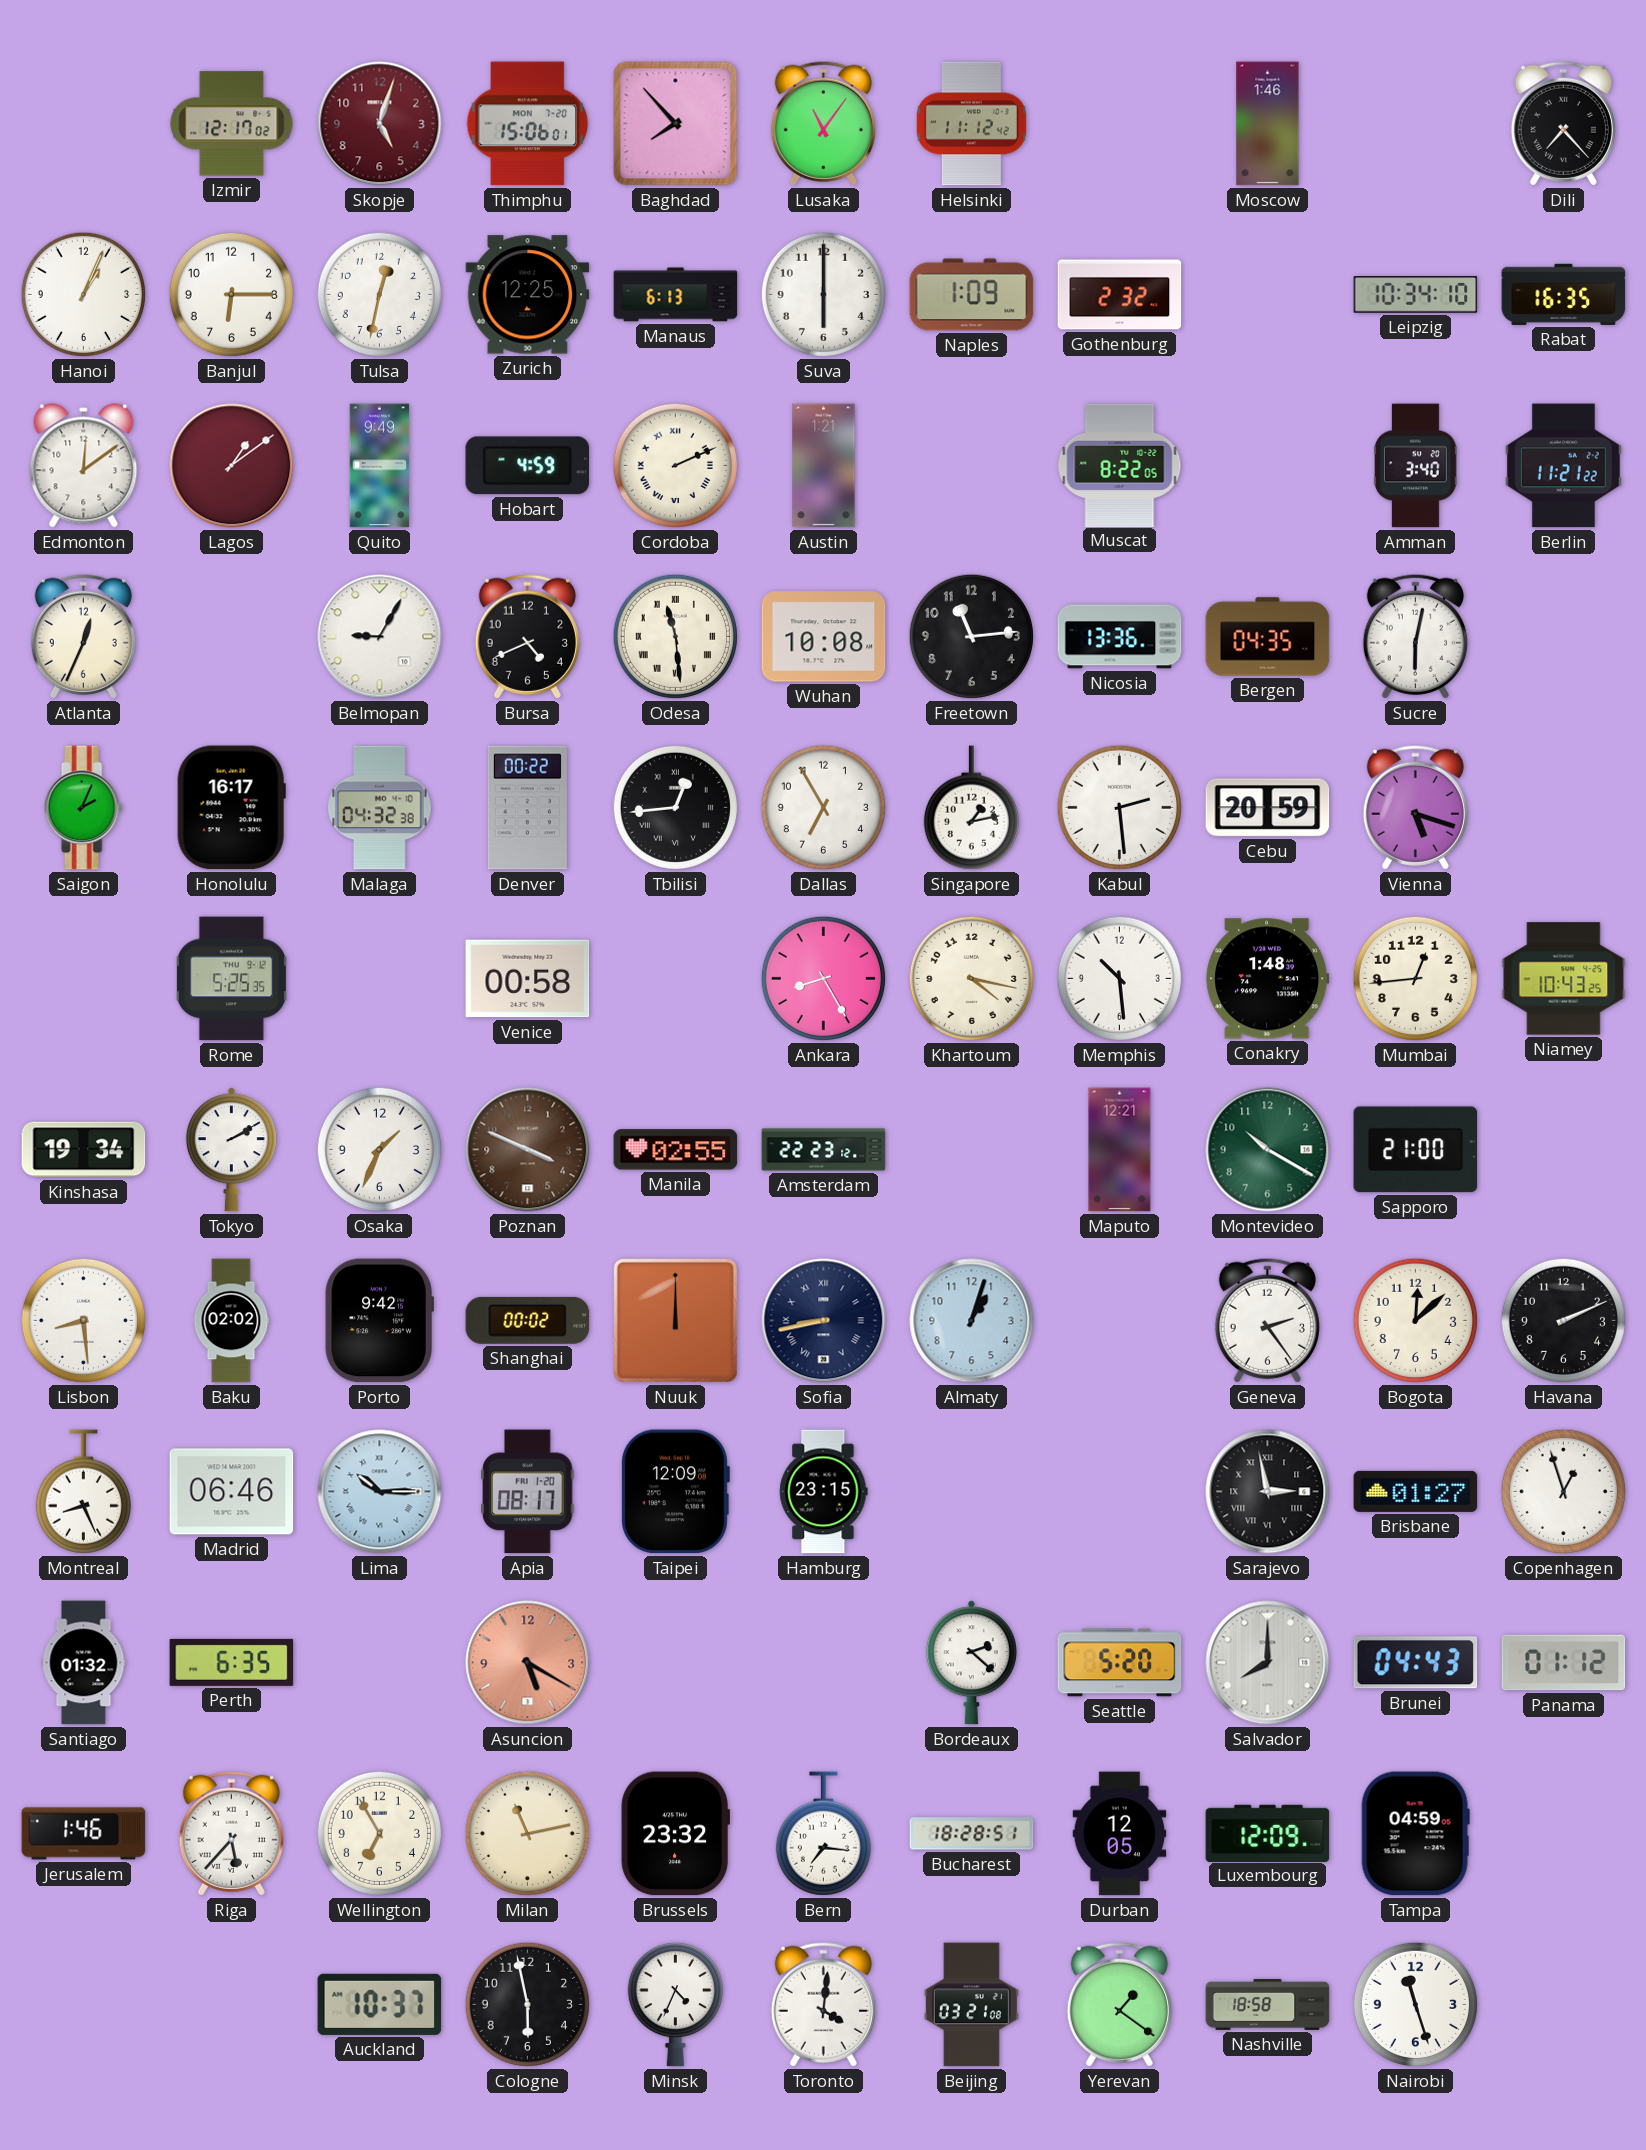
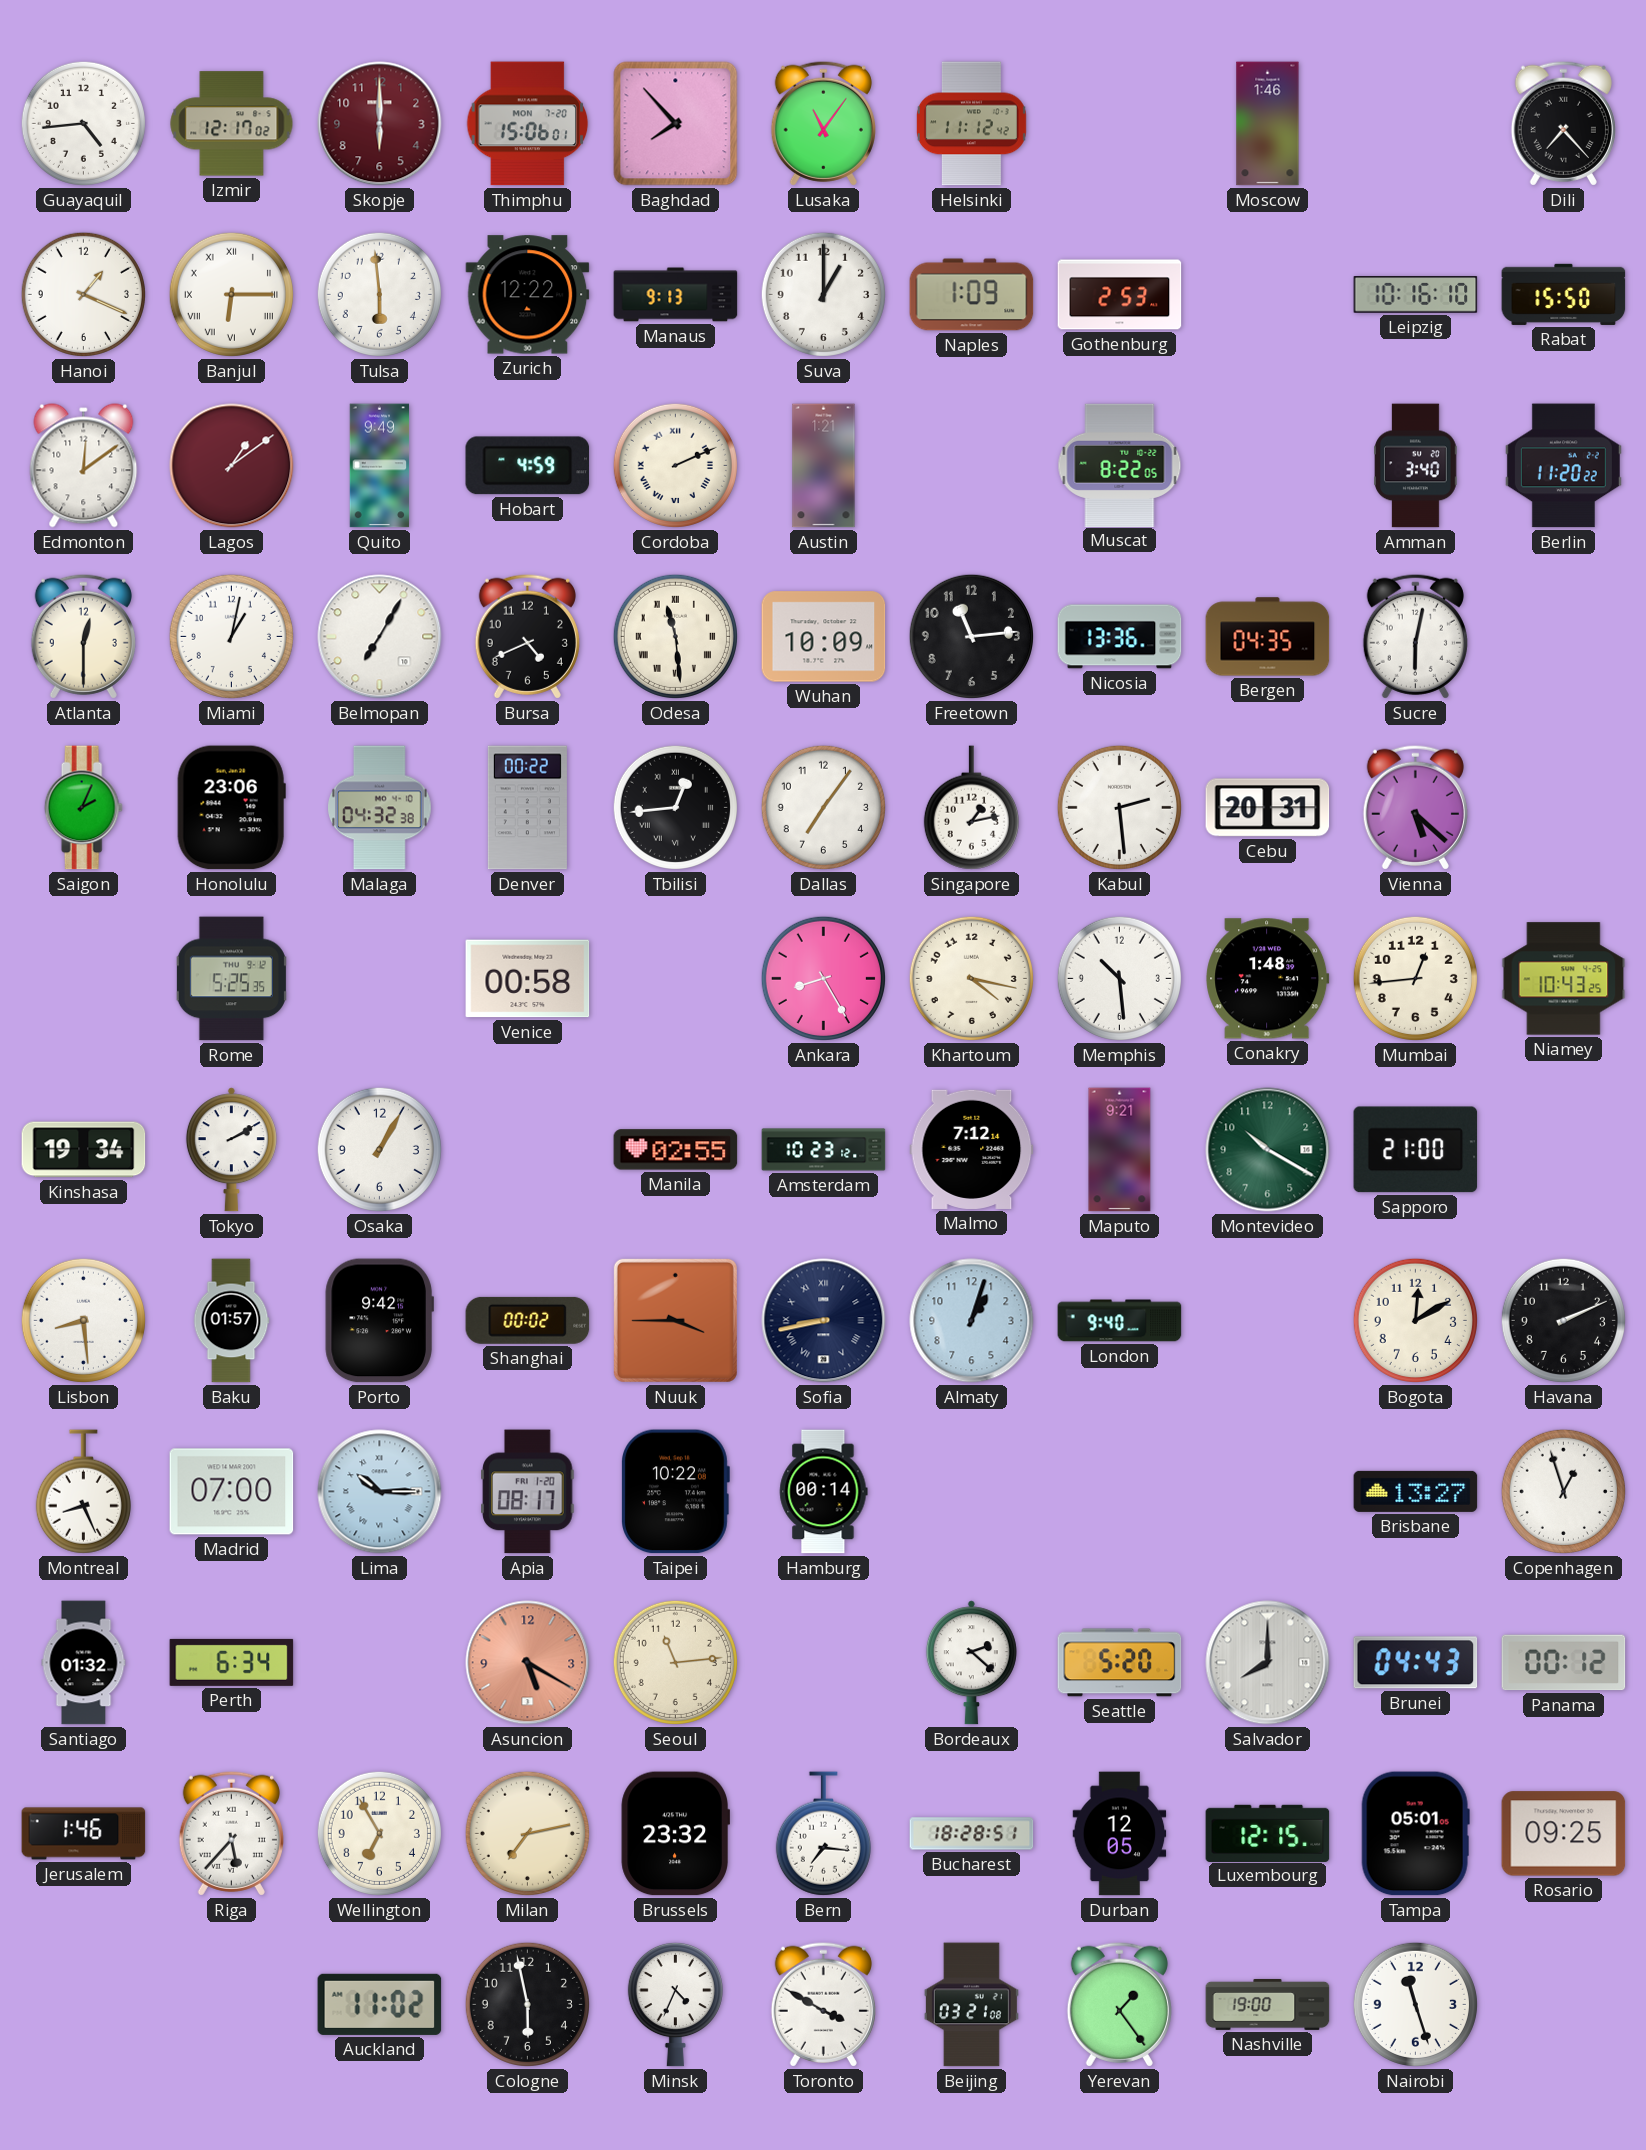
Guayaquil: none -> 4:44 (83, 123)
Skopje: 5:03 -> 6:00 (380, 124)
Hanoi: 1:04 -> 1:19 (83, 294)
Banjul numerals: Arabic -> Roman (231, 294)
Tulsa: 12:32 -> 5:59 (379, 294)
Zurich: 12:25 -> 12:22 (528, 295)
Manaus: 6:13 -> 9:13 (676, 295)
Suva: 6:00 -> 1:00 (823, 294)
Gothenburg: 2:32 -> 2:53 (1120, 295)
Leipzig: 10:34 -> 10:16 (1416, 295)
Rabat: 16:35 -> 15:50 (1564, 294)
Berlin: 11:21 -> 11:20 (1563, 466)
Atlanta: 12:34 -> 12:30 (83, 636)
Miami: none -> 1:02 (231, 636)
Belmopan: 9:05 -> 7:05 (380, 637)
Wuhan: 10:08 -> 10:09 (824, 637)
Honolulu: 16:17 -> 23:06 (231, 808)
Dallas: 6:55 -> 7:06 (823, 807)
Cebu: 20:59 -> 20:31 (1268, 808)
Vienna: 5:18 -> 5:22 (1415, 807)
Osaka: 1:34 -> 1:05 (379, 1149)
Poznan: 3:49 -> none (528, 1150)
Amsterdam: 22:23 -> 10:23 (824, 1150)
Malmo: none -> 7:12 (972, 1149)
Maputo: 12:21 -> 9:21 (1120, 1150)
Baku: 02:02 -> 01:57 (231, 1321)
Nuuk: 12:00 -> 3:45 (675, 1320)
London: none -> 9:40 (1120, 1321)
Geneva: 2:24 -> none (1267, 1320)
Bogota: 12:08 -> 12:10 (1415, 1320)
Madrid: 06:46 -> 07:00 (232, 1492)
Taipei: 12:09 -> 10:22 (676, 1492)
Hamburg: 23:15 -> 00:14 (824, 1492)
Sarajevo: 2:58 -> none (1268, 1492)
Brisbane: 01:27 -> 13:27 (1416, 1491)
Perth: 6:35 -> 6:34 (232, 1662)
Seoul: none -> 11:14 (675, 1662)
Panama: 01:12 -> 00:12 (1564, 1663)
Milan: 11:13 -> 7:13 (527, 1833)
Luxembourg: 12:09 -> 12:15 (1268, 1833)
Tampa: 04:59 -> 05:01 (1415, 1834)
Rosario: none -> 09:25 (1564, 1834)
Auckland: 10:37 -> 11:02 (380, 2004)
Toronto: 4:01 -> 3:50 (823, 2004)
Yerevan: 1:21 -> 1:24 (1119, 2004)
Nashville: 18:58 -> 19:00 (1268, 2004)
